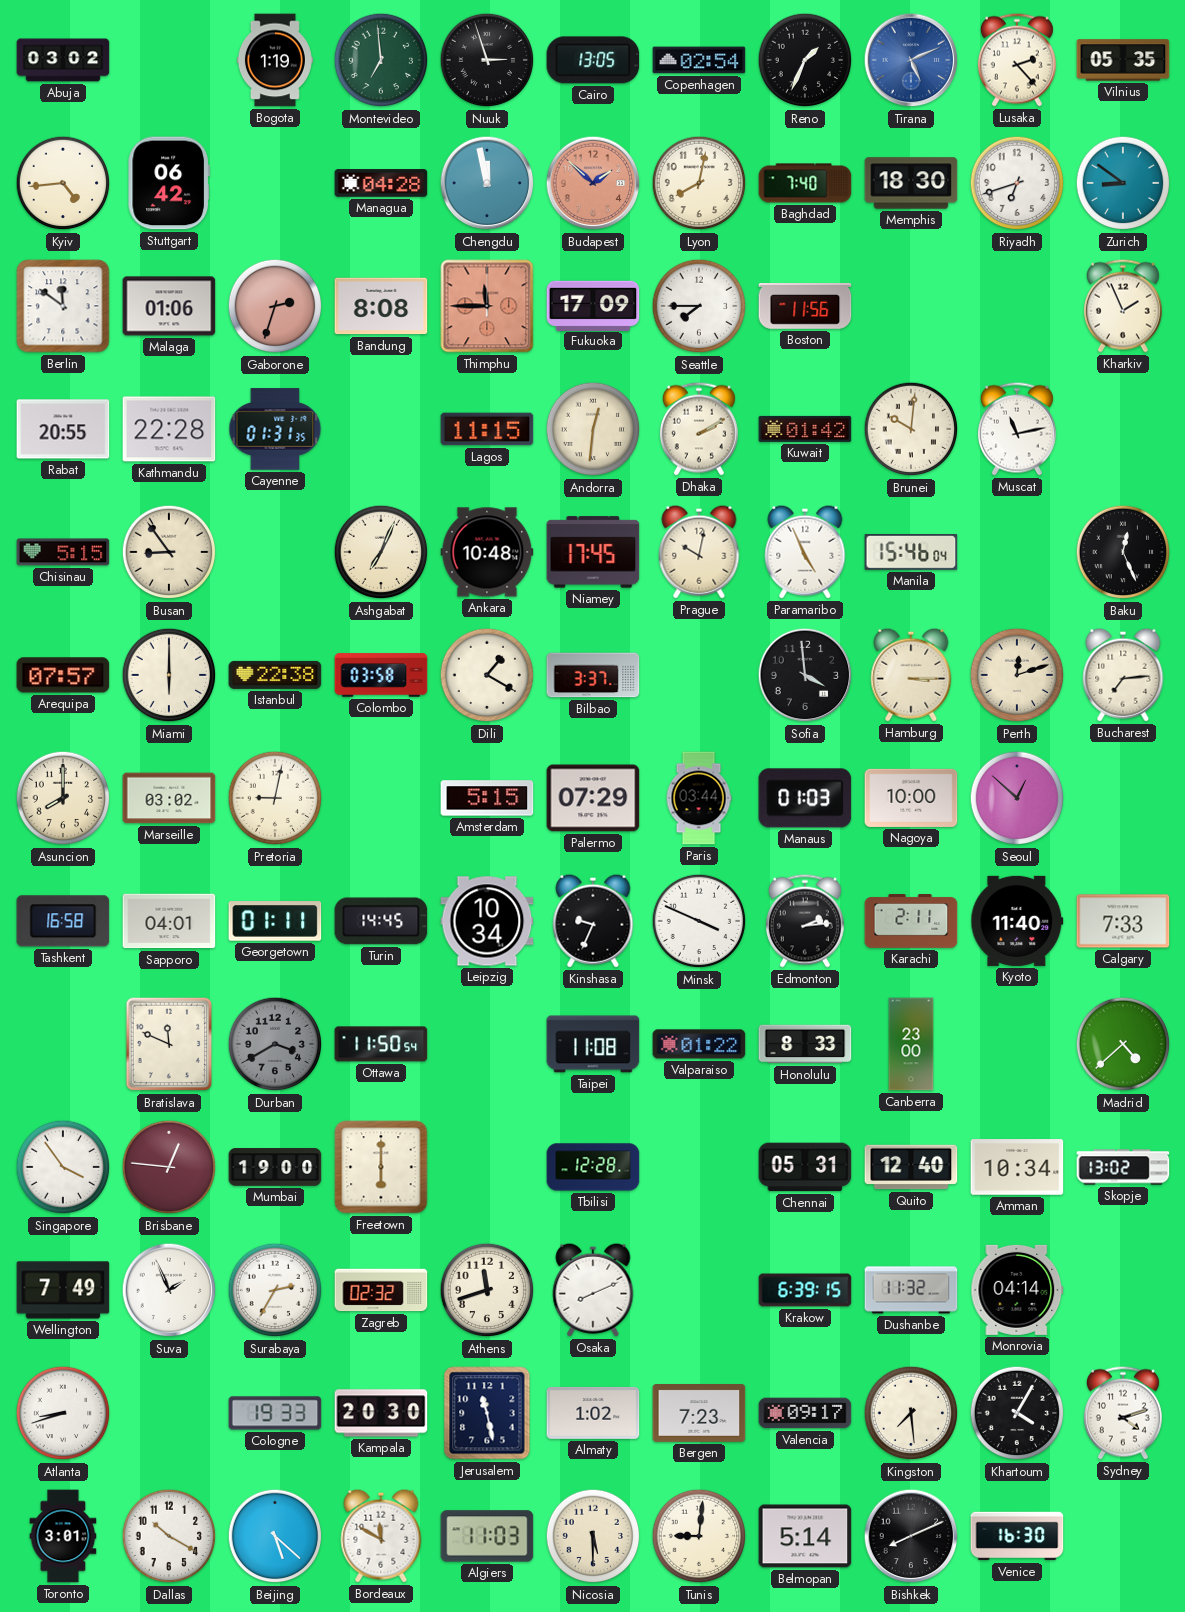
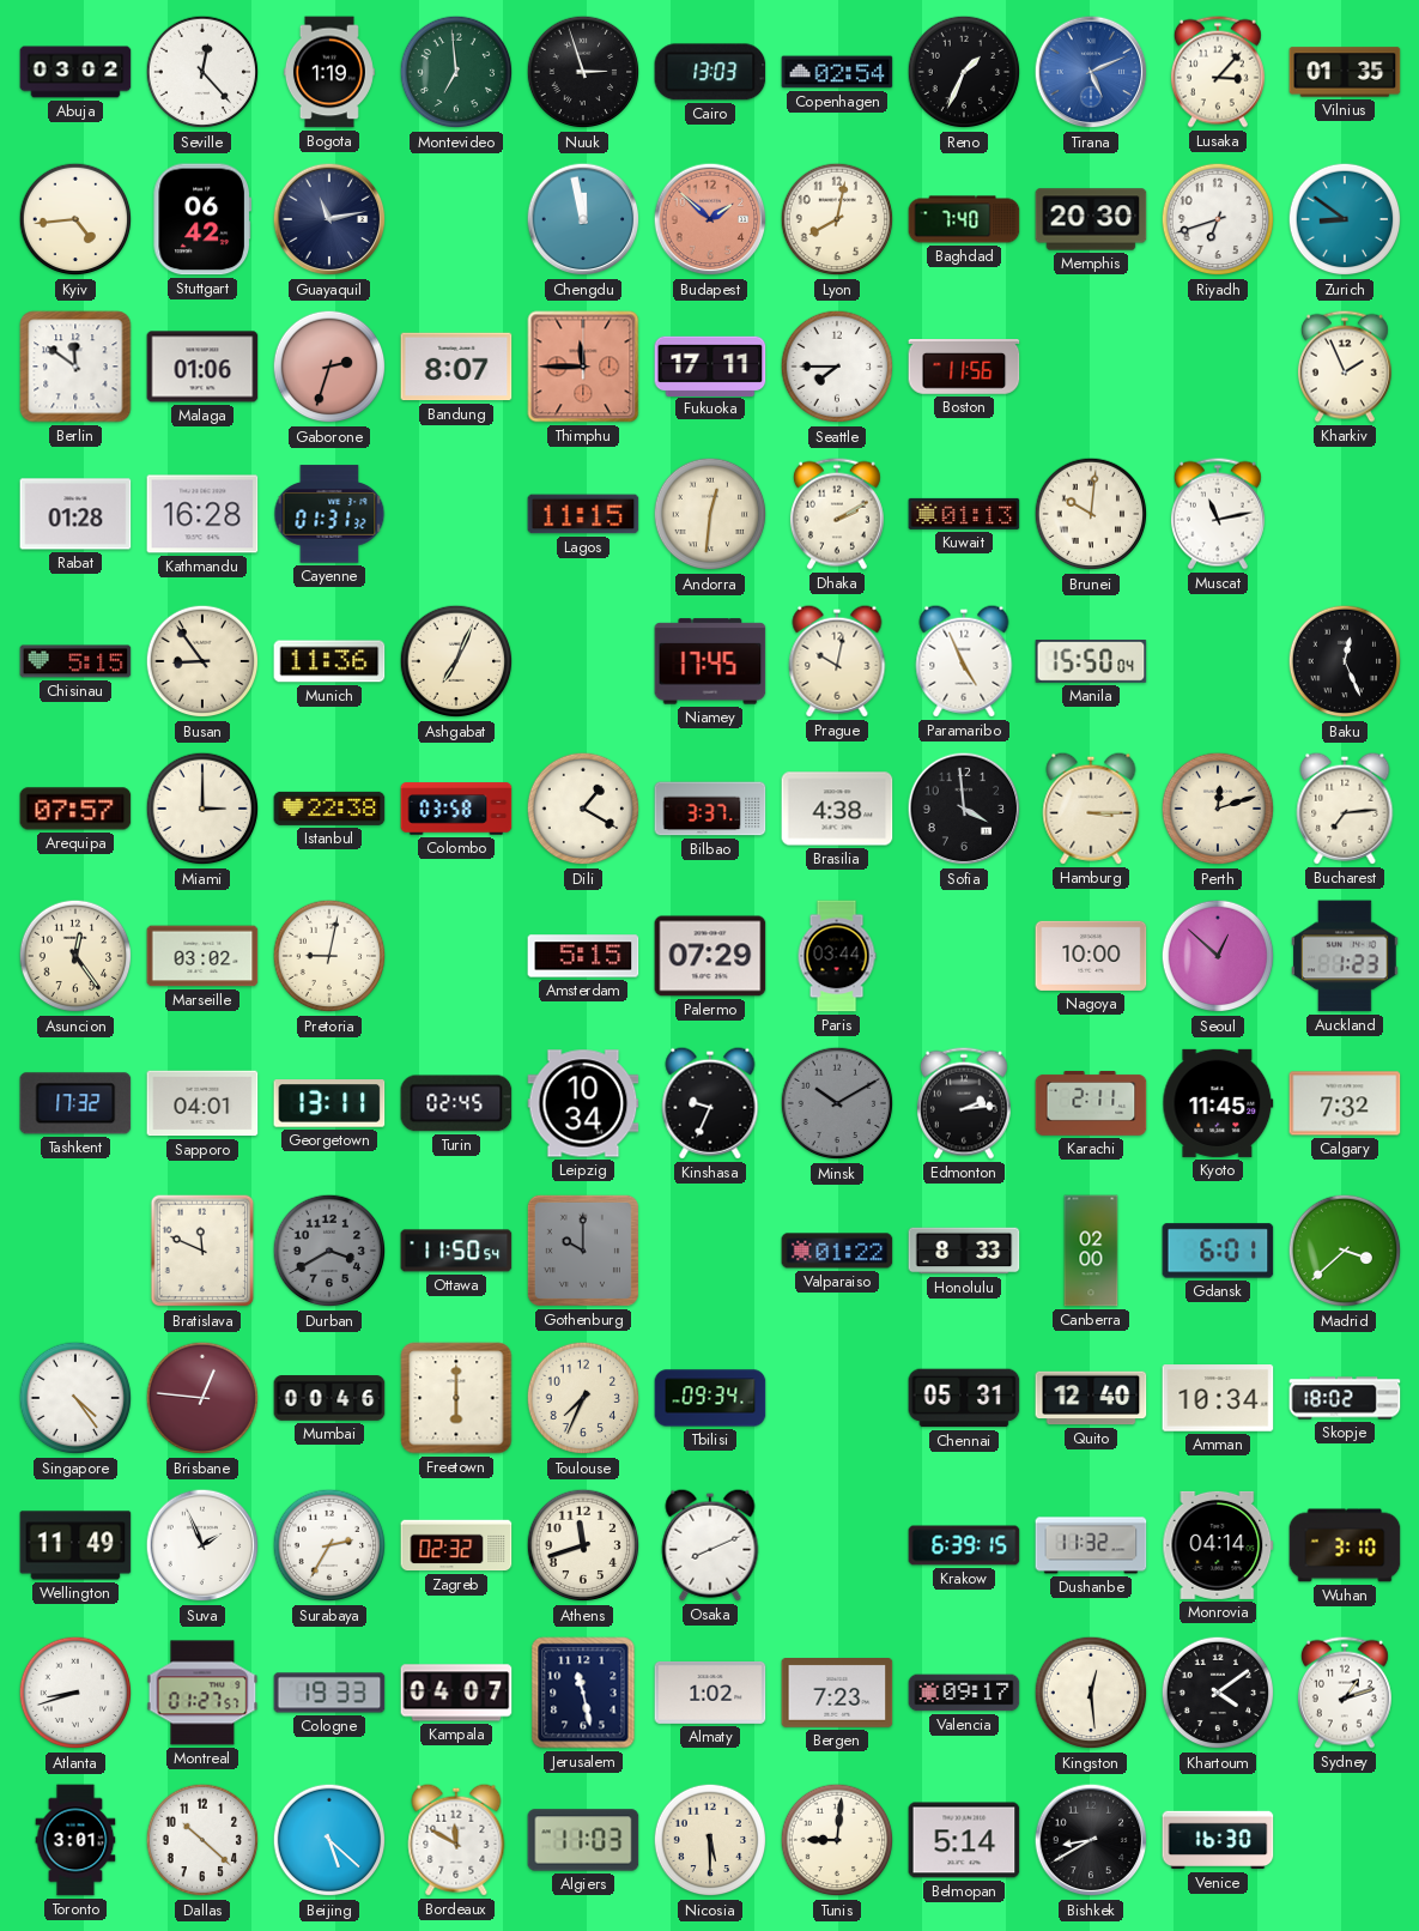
Seville: none -> 12:23 (202, 72)
Cairo: 13:05 -> 13:03 (710, 72)
Lusaka: 2:23 -> 3:07 (1218, 72)
Vilnius: 05:35 -> 01:35 (1345, 72)
Guayaquil: none -> 11:13 (329, 219)
Managua: 04:28 -> none (381, 183)
Memphis: 18:30 -> 20:30 (1091, 219)
Bandung: 8:08 -> 8:07 (456, 367)
Fukuoka: 17:09 -> 17:11 (710, 365)
Rabat: 20:55 -> 01:28 (75, 514)
Kathmandu: 22:28 -> 16:28 (202, 514)
Cayenne: 01:31:35 -> 01:31:32 (329, 514)
Kuwait: 01:42 -> 01:13 (964, 514)
Munich: none -> 11:36 (329, 661)
Ankara: 10:48 -> none (487, 552)
Manila: 15:46 -> 15:50 (1091, 662)
Miami: 6:00 -> 3:00 (202, 809)
Brasilia: none -> 4:38 (837, 809)
Asuncion: 8:00 -> 12:24 (75, 956)
Manaus: 01:03 -> none (805, 798)
Auckland: none -> 1:23 (1345, 956)
Tashkent: 16:58 -> 17:32 (75, 1103)
Georgetown: 01:11 -> 13:11 (329, 1103)
Turin: 14:45 -> 02:45 (456, 1103)
Minsk: 3:49 -> 10:10 (837, 1103)
Minsk dial: white -> grey (837, 1103)
Kyoto: 11:40 -> 11:45 (1218, 1103)
Calgary: 7:33 -> 7:32 (1345, 1103)
Gothenburg: none -> 10:00 (583, 1251)
Taipei: 11:08 -> none (593, 1044)
Canberra: 23:00 -> 02:00 (1091, 1251)
Gdansk: none -> 6:01 (1218, 1251)
Madrid: 4:38 -> 3:38 (1345, 1251)
Singapore: 3:54 -> 4:24 (75, 1398)
Mumbai: 19:00 -> 00:46 (329, 1398)
Toulouse: none -> 7:34 (583, 1398)
Tbilisi: 12:28 -> 09:34 (710, 1398)
Skopje: 13:02 -> 18:02 (1345, 1398)
Wellington: 7:49 -> 11:49 (75, 1545)
Wuhan: none -> 3:10 (1345, 1545)
Montreal: none -> 01:27 (202, 1693)
Kampala: 20:30 -> 04:07 (456, 1693)
Kingston: 7:29 -> 12:29 (1091, 1693)
Khartoum: 4:05 -> 4:09 (1218, 1693)
Sydney: 4:12 -> 1:12 (1345, 1693)
Dallas: 10:20 -> 10:22 (202, 1840)
Bishkek: 8:11 -> 8:40 (1091, 1840)
